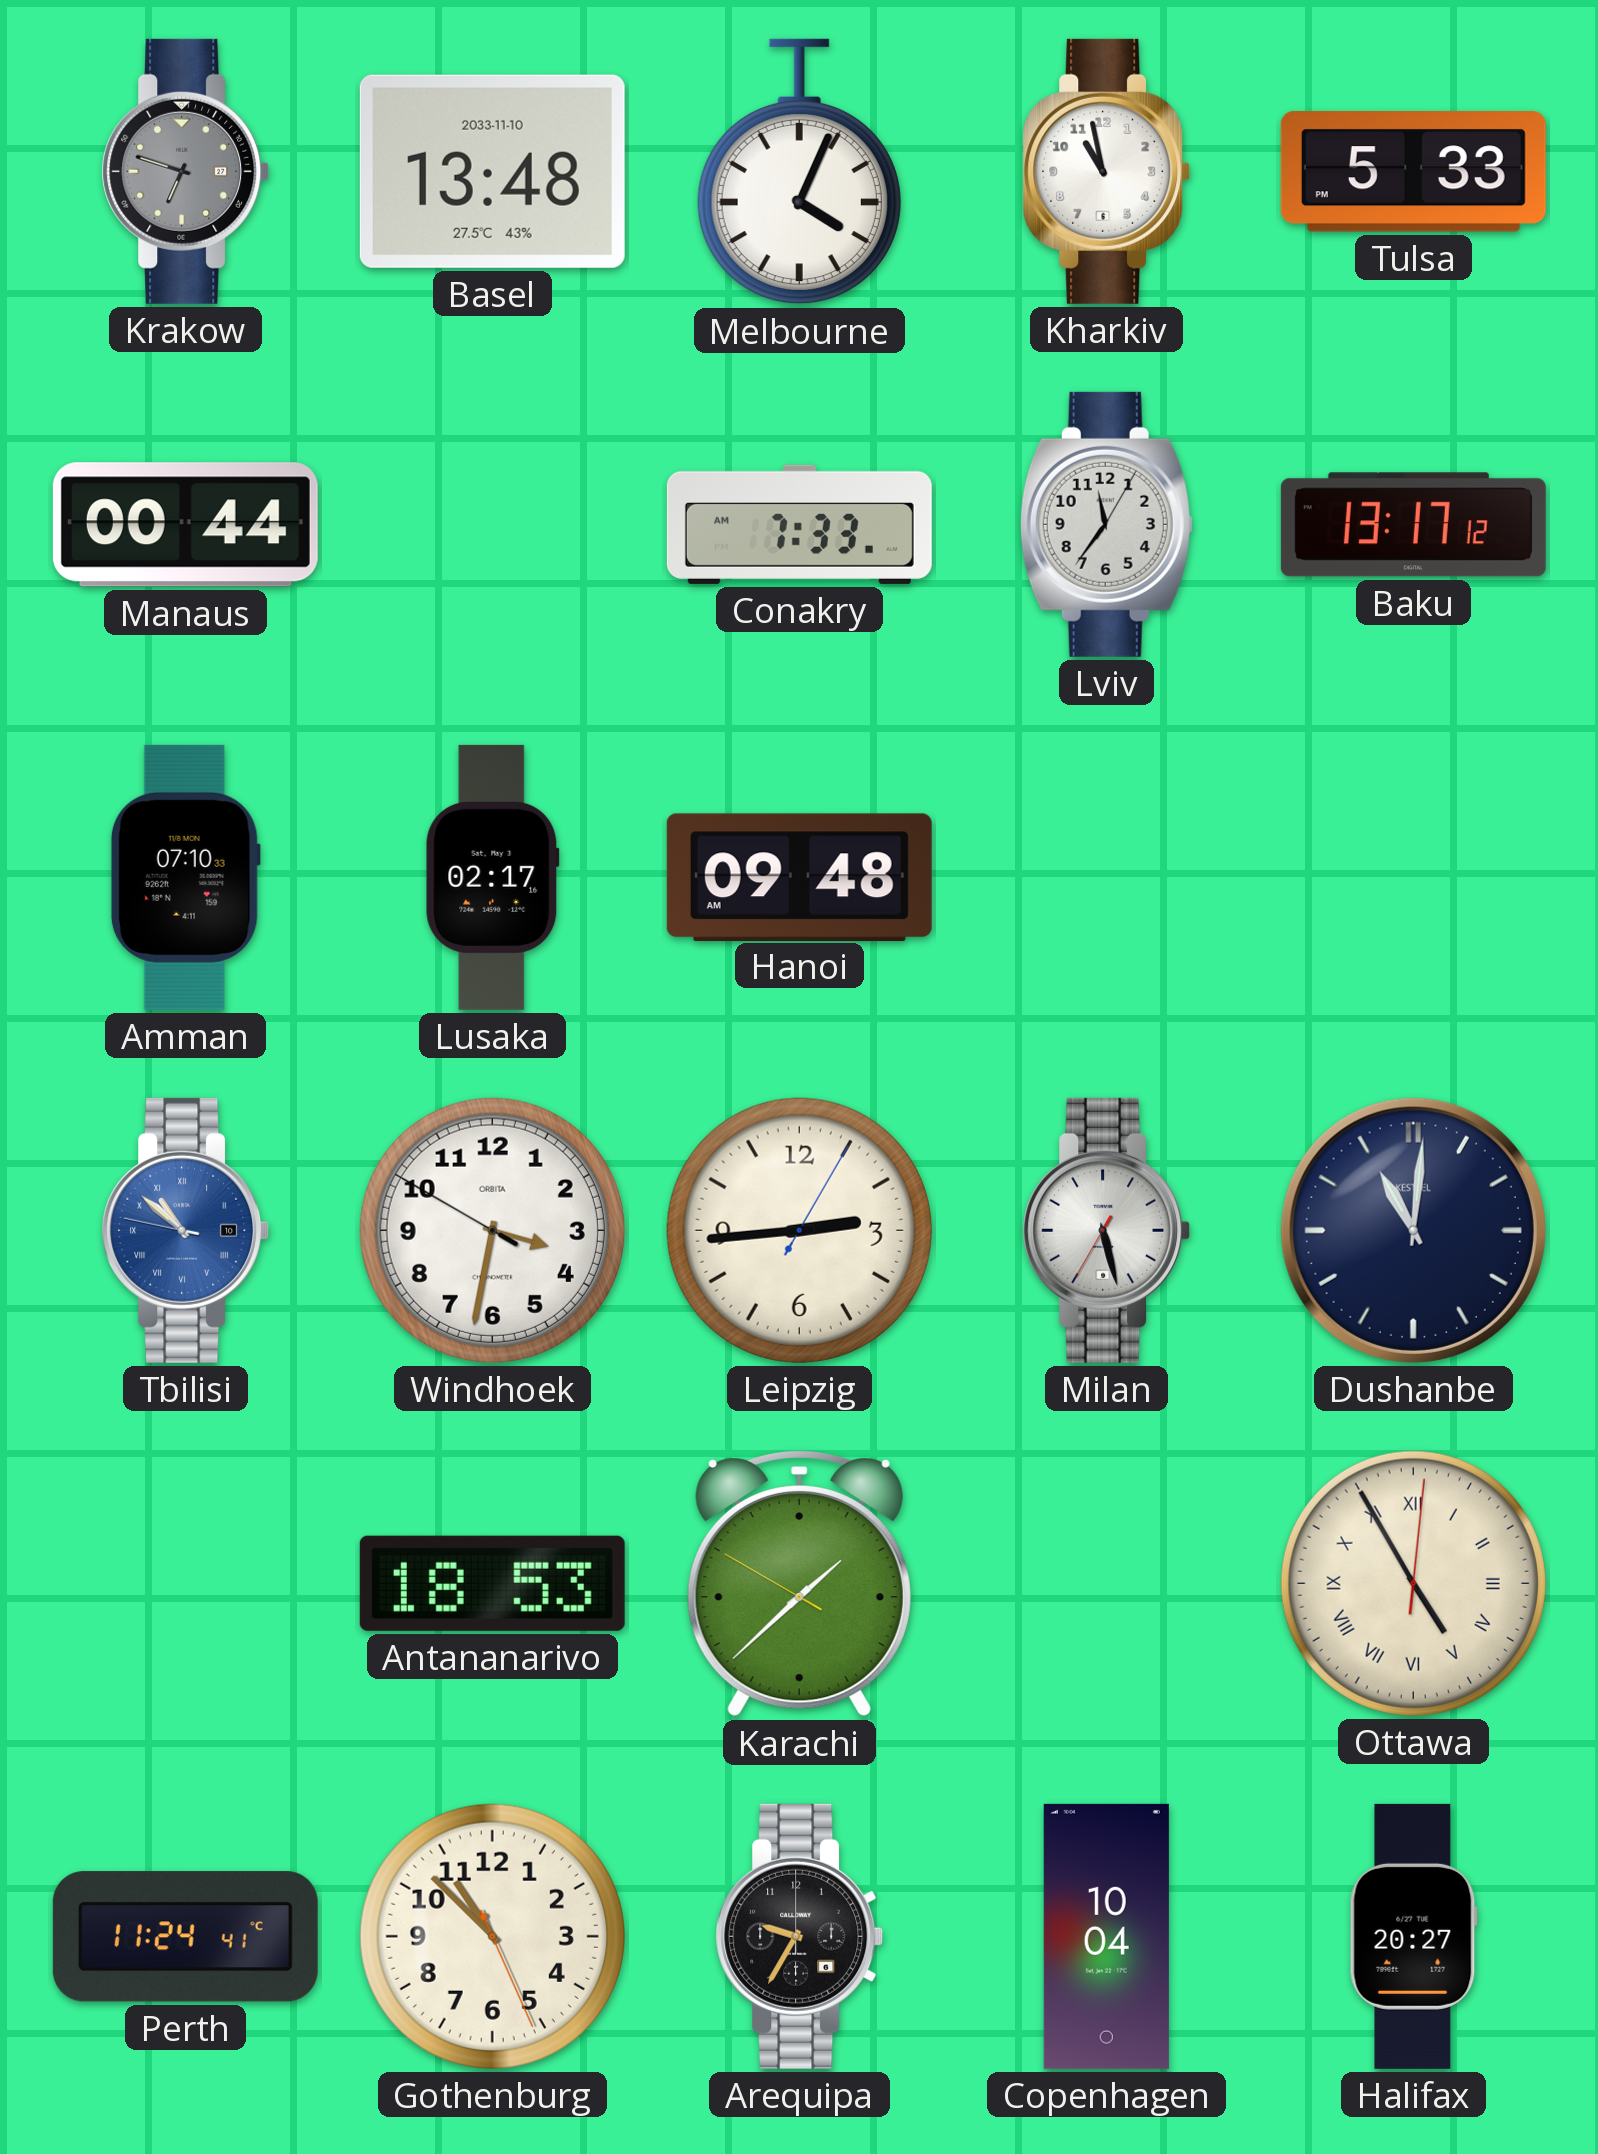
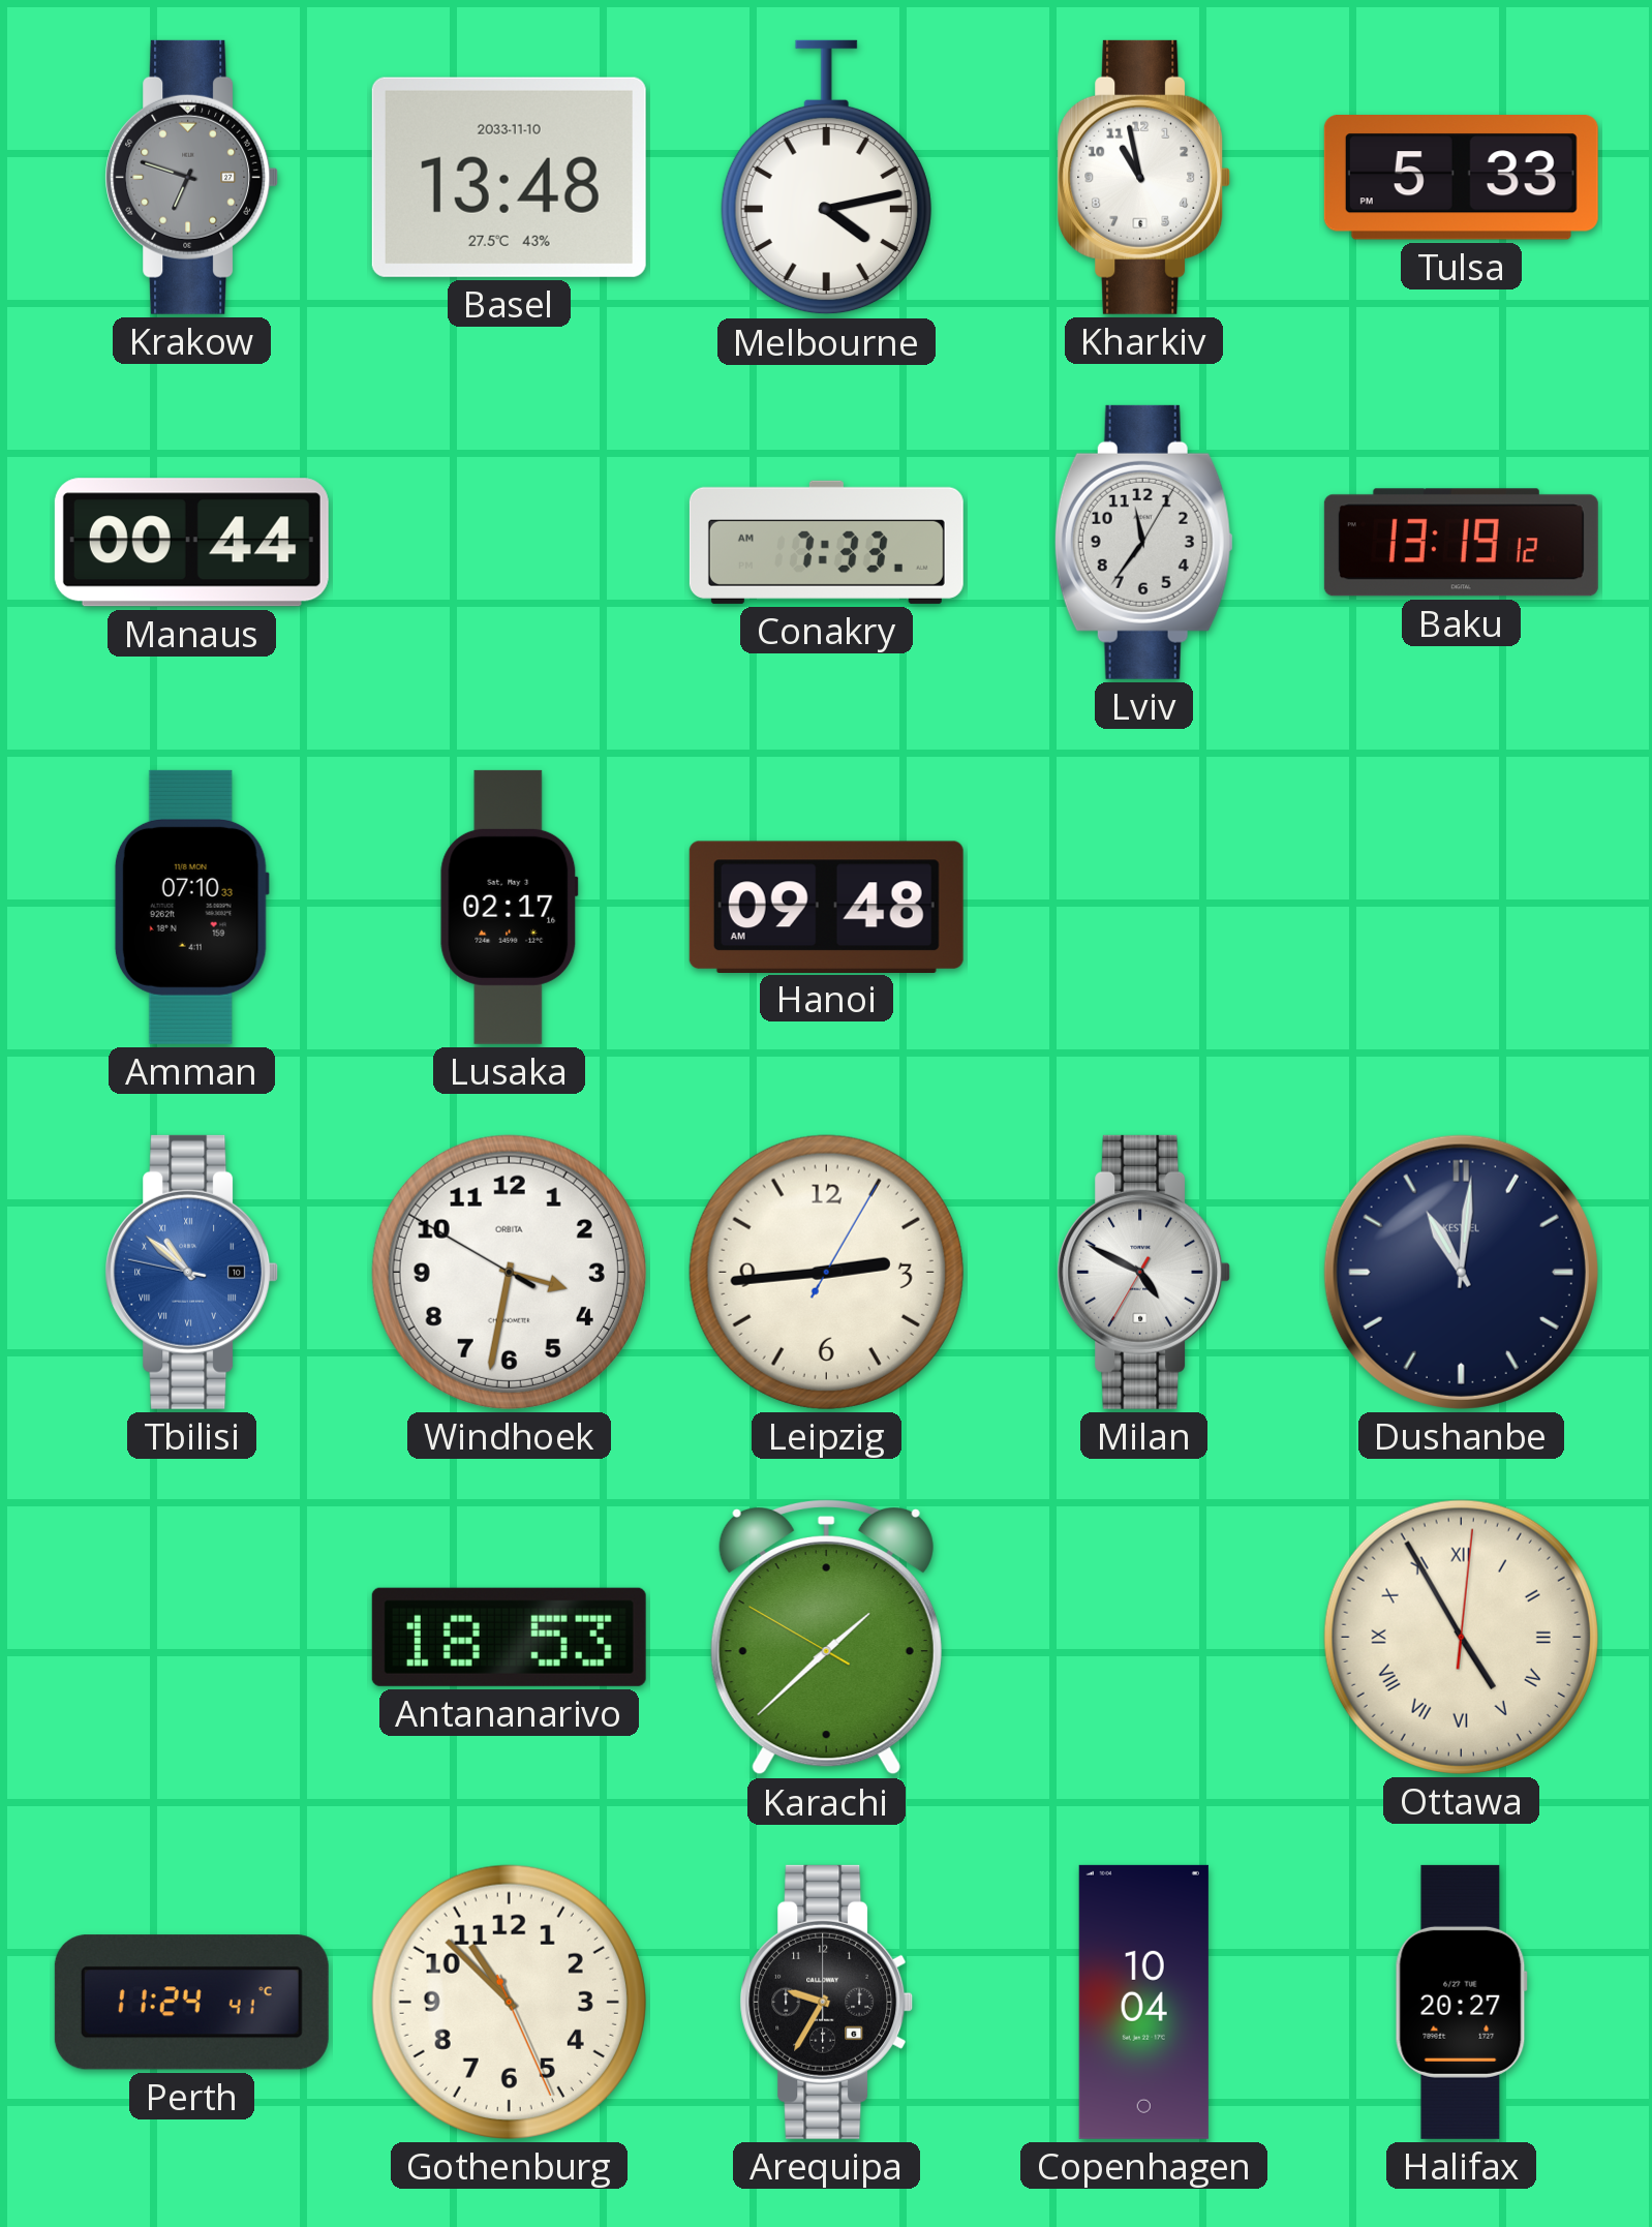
Melbourne: 4:04 -> 4:13 (826, 178)
Baku: 13:17 -> 13:19 (1461, 543)
Milan: 5:27 -> 4:49 (1144, 1272)
